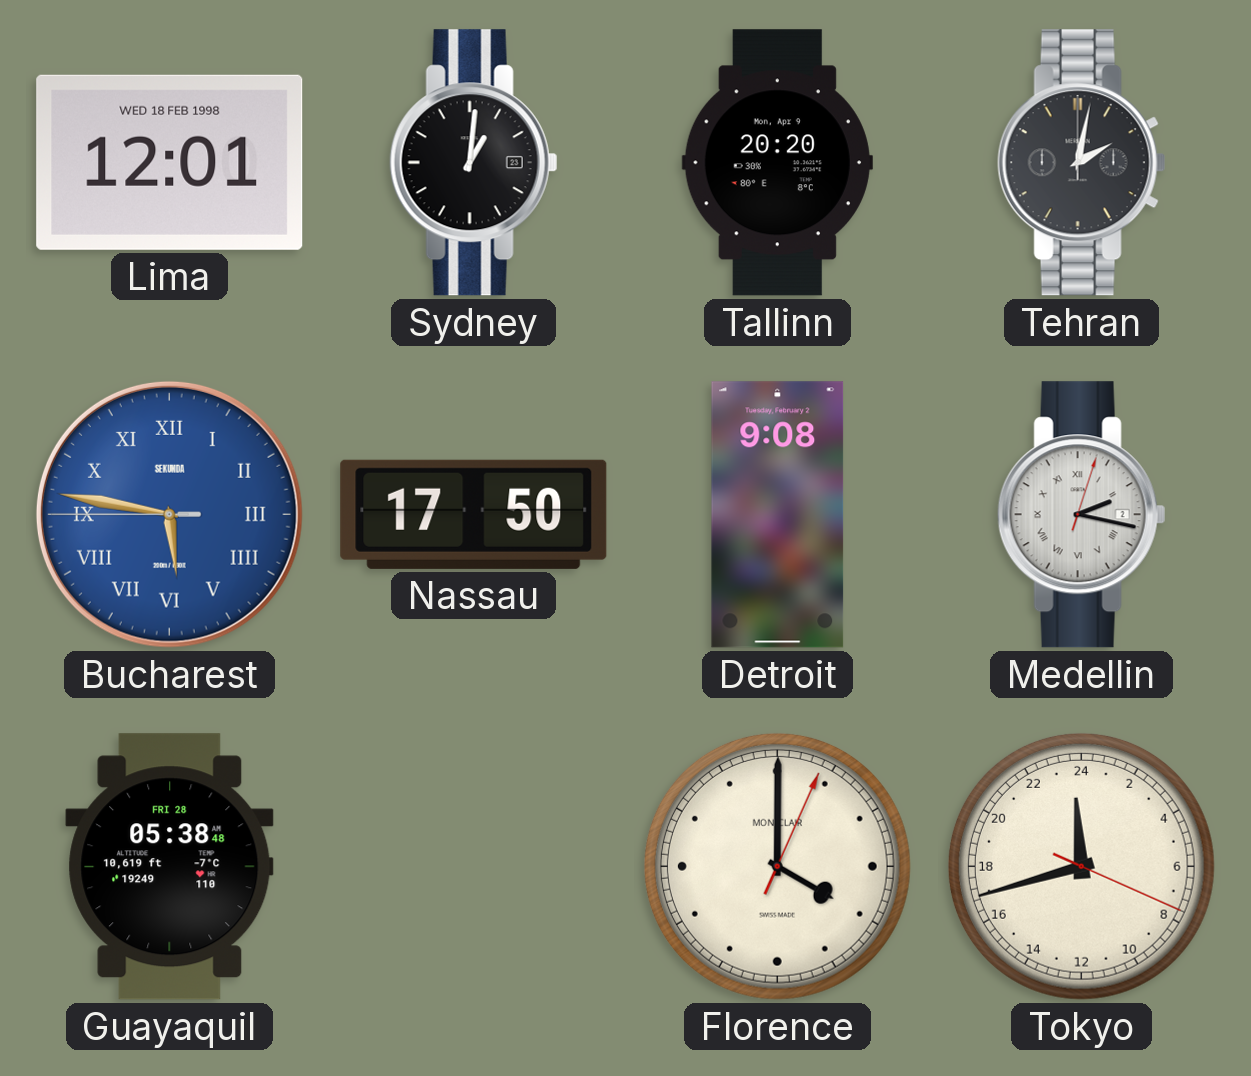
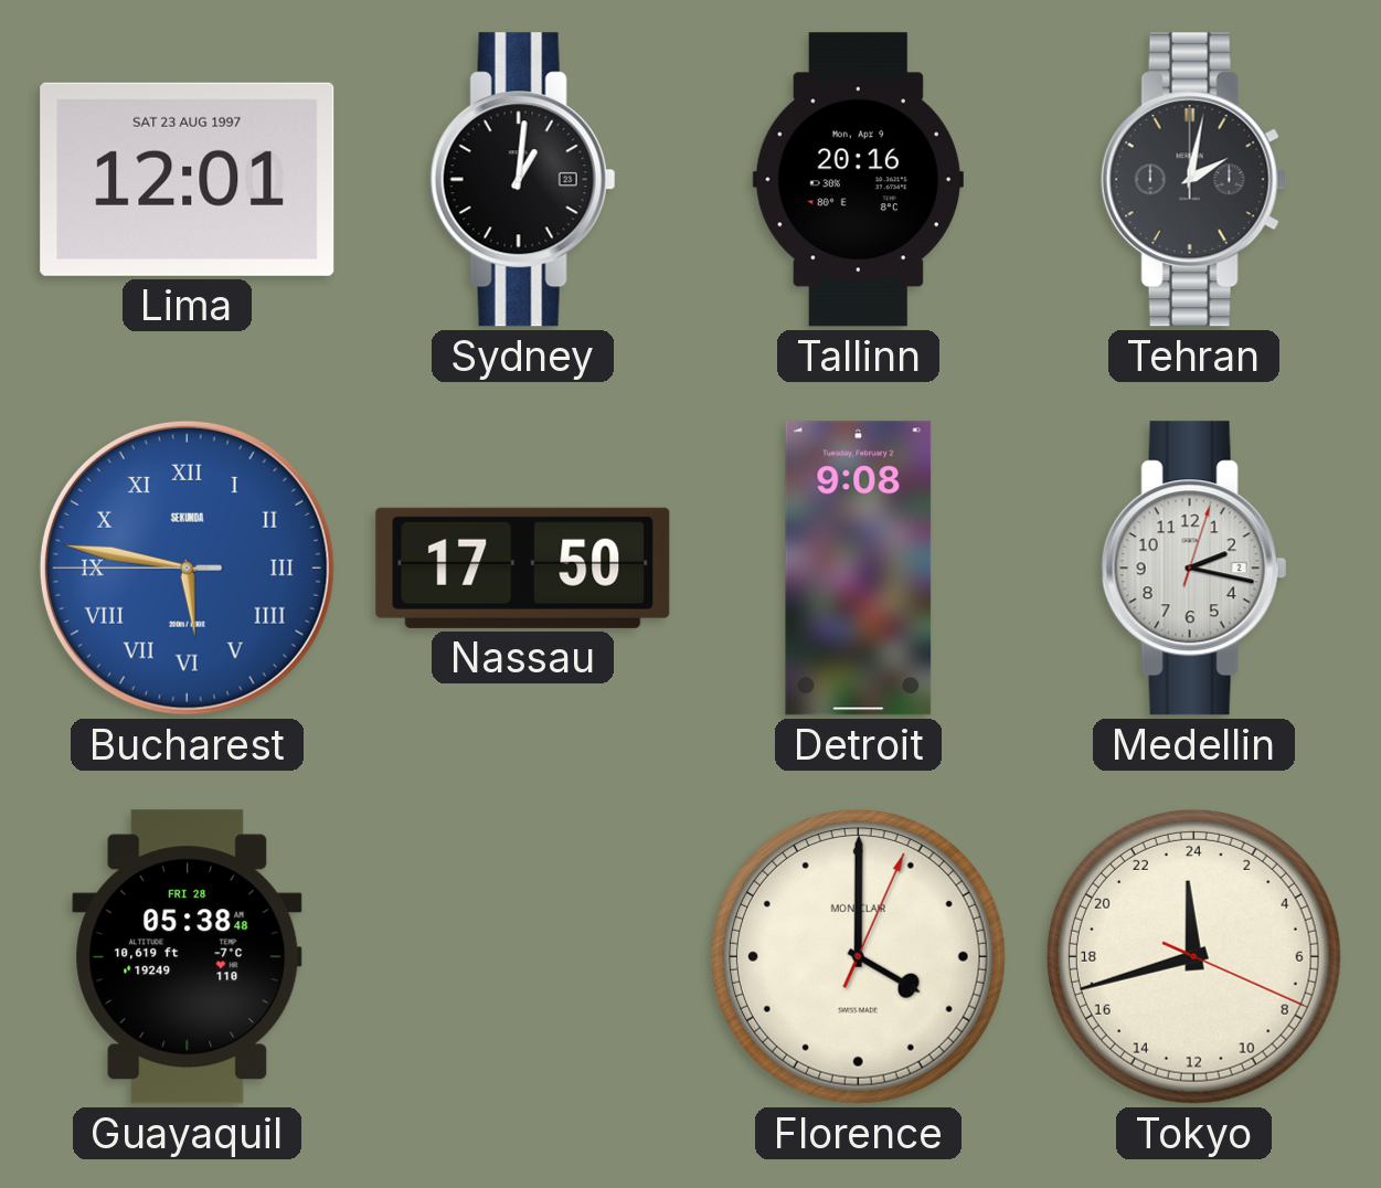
Lima date: WED 18 FEB 1998 -> SAT 23 AUG 1997 (188, 179)
Tallinn: 20:20 -> 20:16 (858, 180)
Medellin numerals: Roman -> Arabic (1193, 569)
